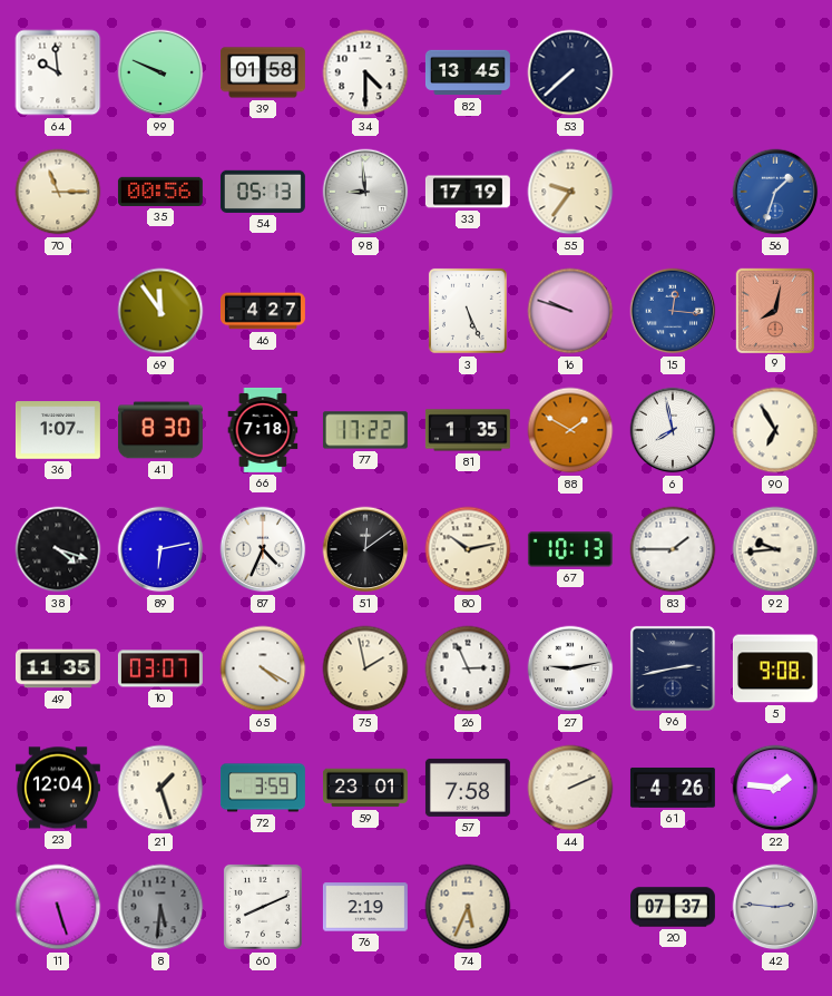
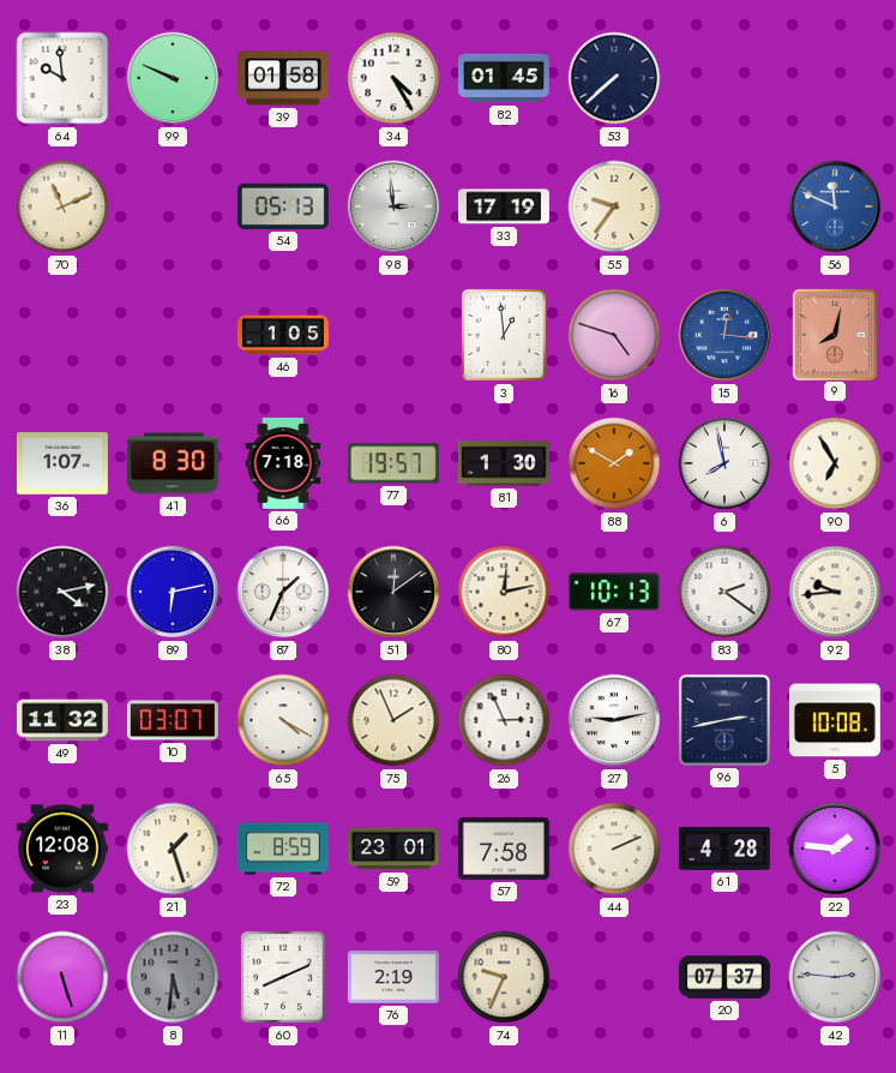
34: 4:30 -> 4:25 (393, 78)
82: 13:45 -> 01:45 (504, 78)
70: 11:15 -> 11:11 (62, 206)
35: 00:56 -> none (160, 192)
98: 8:59 -> 2:59 (393, 206)
56: 1:33 -> 11:49 (835, 206)
69: 11:54 -> none (160, 311)
46: 4:27 -> 1:05 (283, 335)
3: 5:26 -> 12:59 (504, 335)
16: 9:48 -> 4:48 (614, 335)
77: 17:22 -> 19:57 (393, 463)
81: 1:35 -> 1:30 (504, 463)
38: 4:18 -> 4:13 (62, 592)
87: 4:34 -> 1:34 (283, 592)
80: 10:13 -> 12:13 (504, 592)
83: 1:45 -> 2:21 (724, 592)
49: 11:35 -> 11:32 (62, 720)
75: 1:58 -> 1:56 (393, 720)
5: 9:08 -> 10:08 (835, 720)
23: 12:04 -> 12:08 (62, 849)
72: 3:59 -> 8:59 (283, 849)
61: 4:26 -> 4:28 (724, 849)
74: 5:34 -> 9:34 (504, 977)
